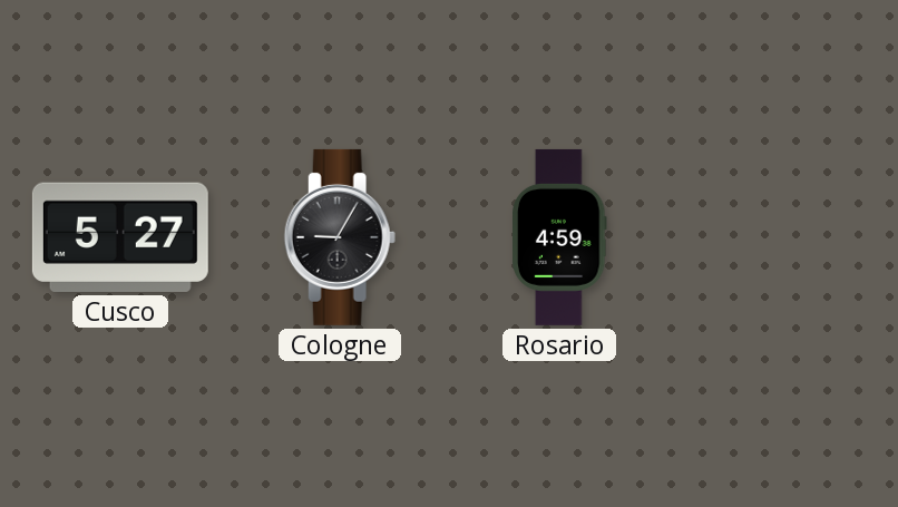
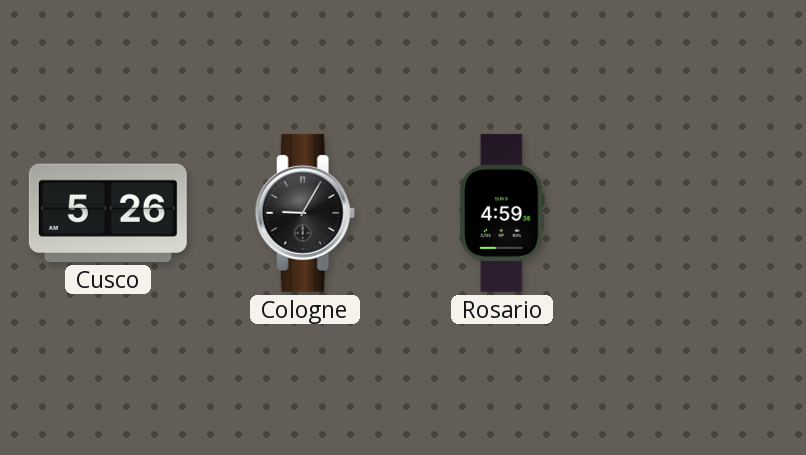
Cusco: 5:27 -> 5:26 (108, 213)
